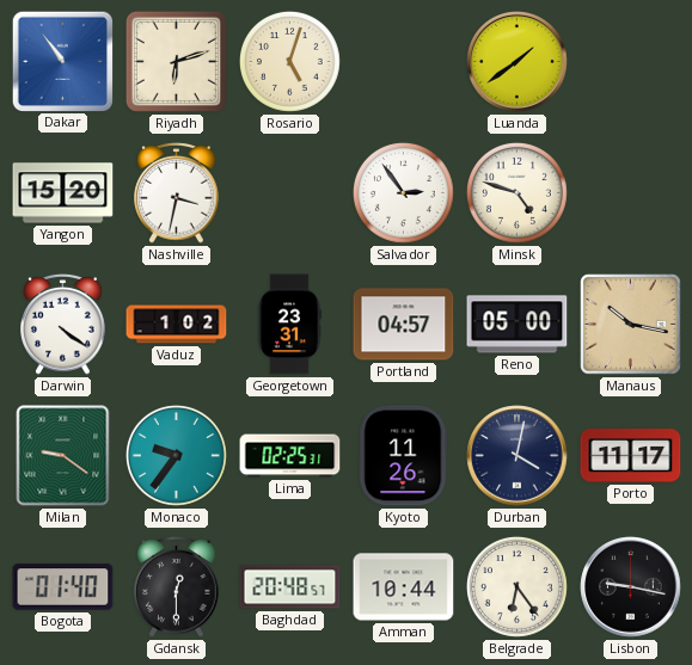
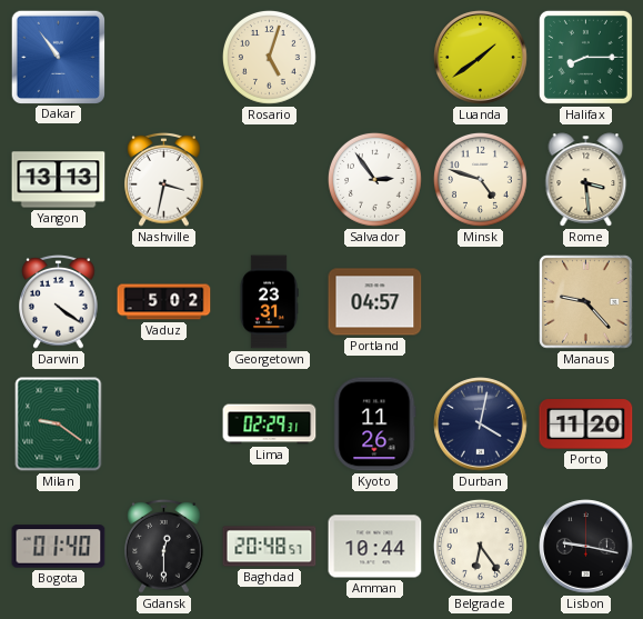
Riyadh: 6:12 -> none (176, 61)
Halifax: none -> 8:15 (585, 57)
Yangon: 15:20 -> 13:13 (59, 180)
Rome: none -> 3:29 (586, 180)
Vaduz: 1:02 -> 5:02 (164, 302)
Reno: 05:00 -> none (518, 325)
Manaus: 10:17 -> 9:23 (586, 302)
Monaco: 9:36 -> none (176, 455)
Lima: 02:25 -> 02:29 (270, 425)
Porto: 11:17 -> 11:20 (586, 425)
